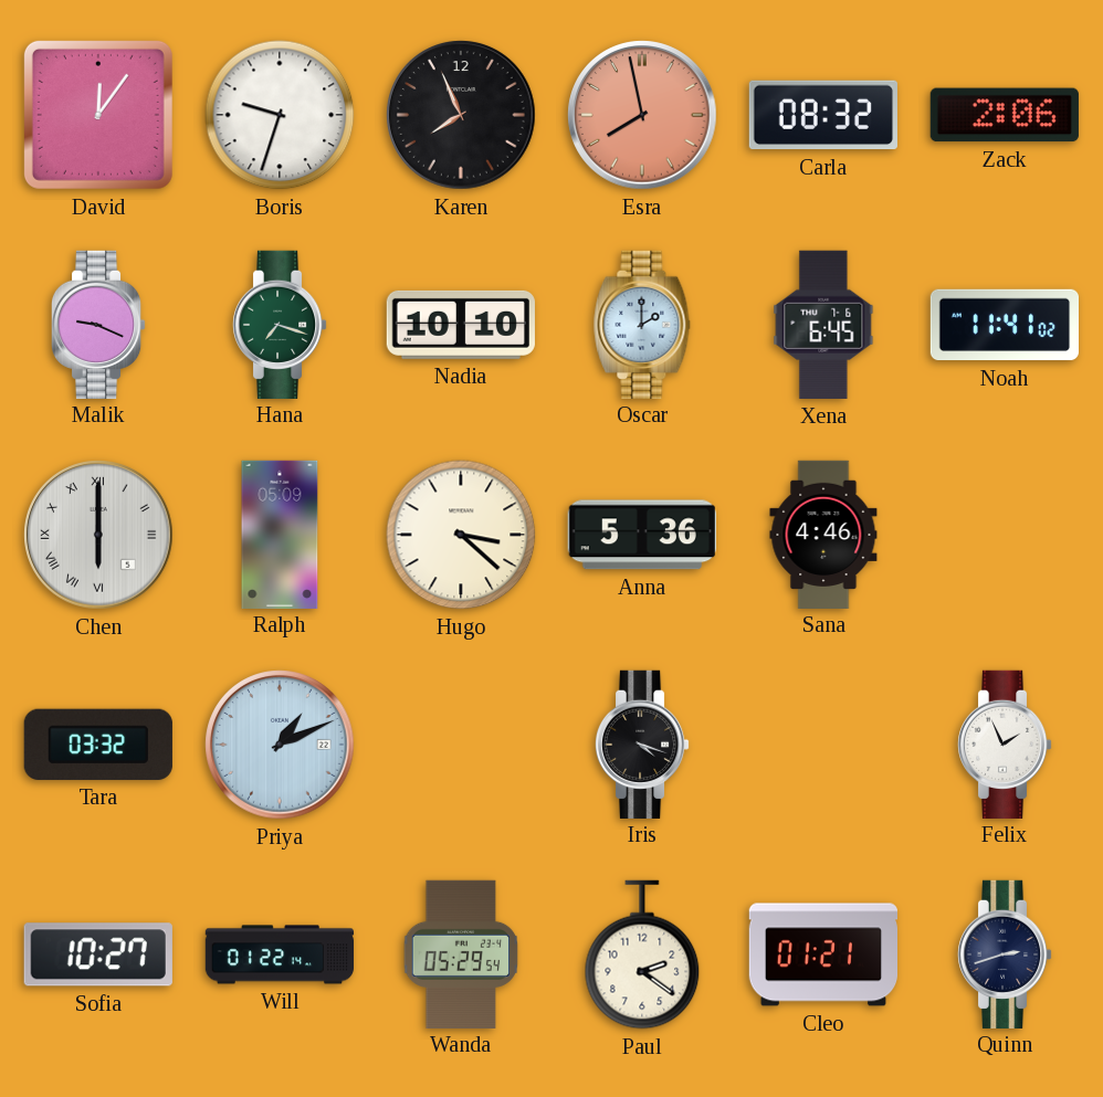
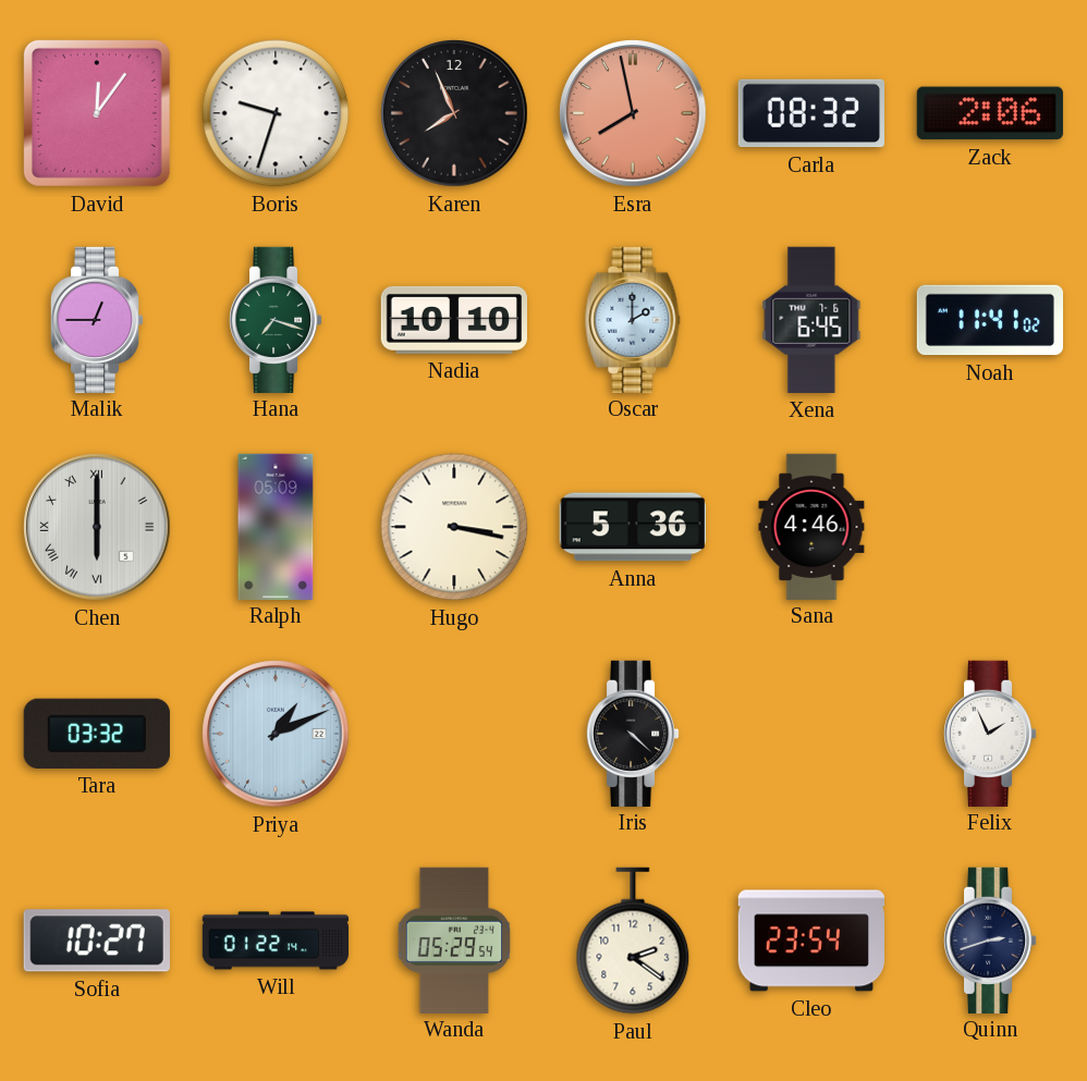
Malik: 9:19 -> 12:45 (97, 319)
Hugo: 3:22 -> 3:17 (454, 527)
Iris: 4:18 -> 4:22 (633, 733)
Cleo: 01:21 -> 23:54 (810, 941)
